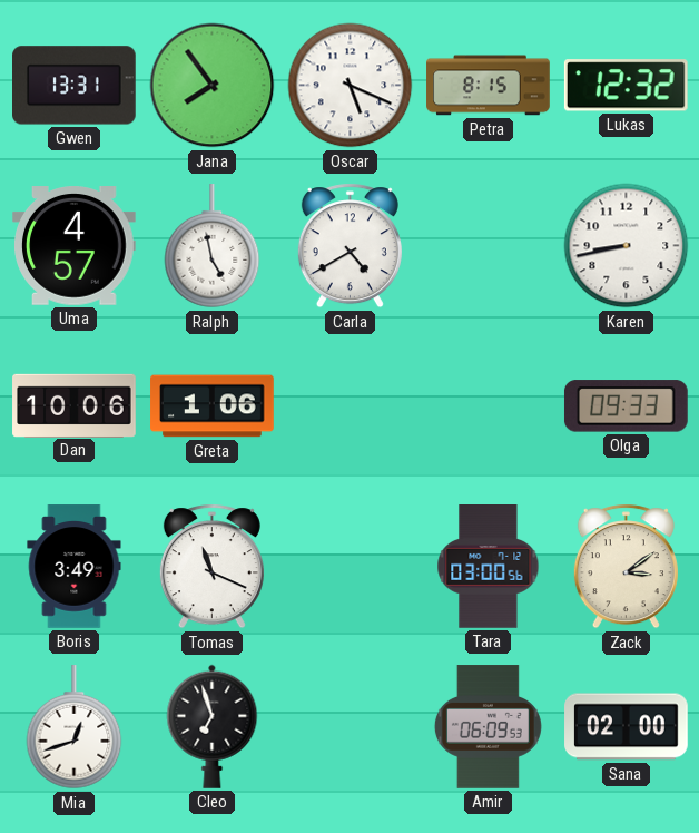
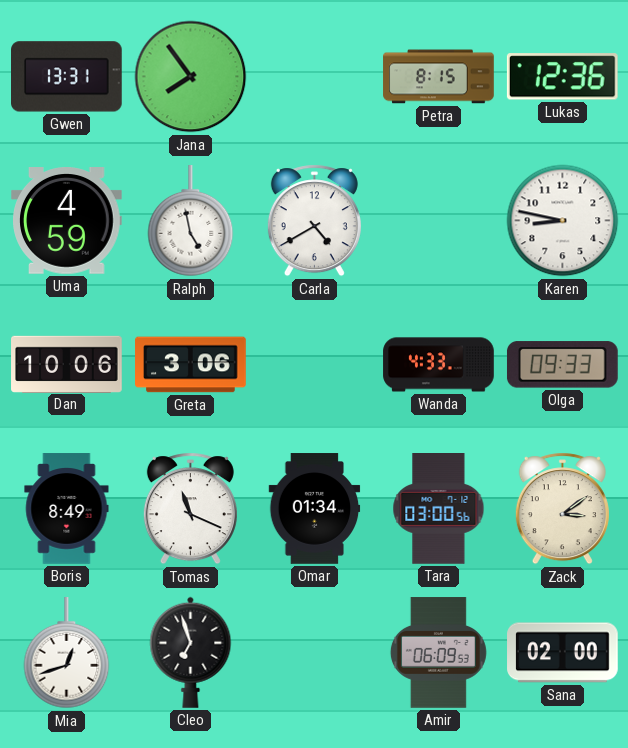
Oscar: 5:19 -> none (351, 86)
Lukas: 12:32 -> 12:36 (562, 77)
Uma: 4:57 -> 4:59 (67, 221)
Karen: 8:43 -> 8:47 (563, 221)
Greta: 1:06 -> 3:06 (191, 365)
Wanda: none -> 4:33 (439, 365)
Boris: 3:49 -> 8:49 (67, 509)
Omar: none -> 01:34 (315, 509)
